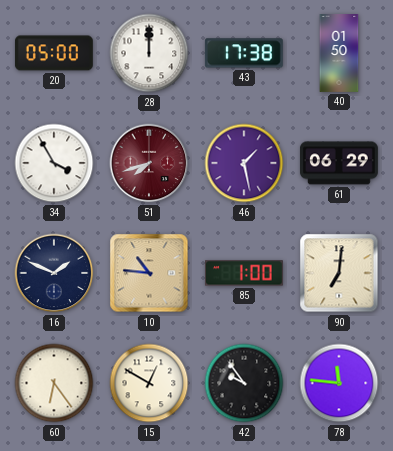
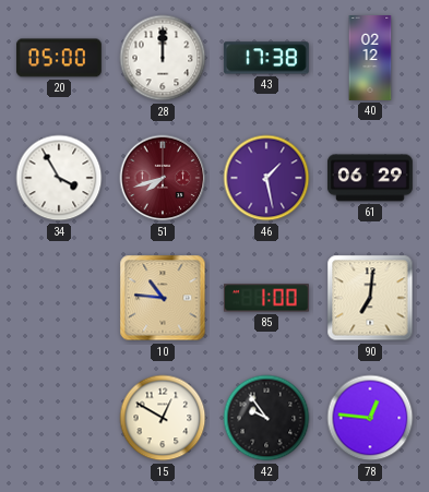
40: 01:50 -> 02:12 (370, 59)
16: 1:49 -> none (54, 273)
60: 6:24 -> none (54, 383)
78: 11:46 -> 12:46 (370, 418)
